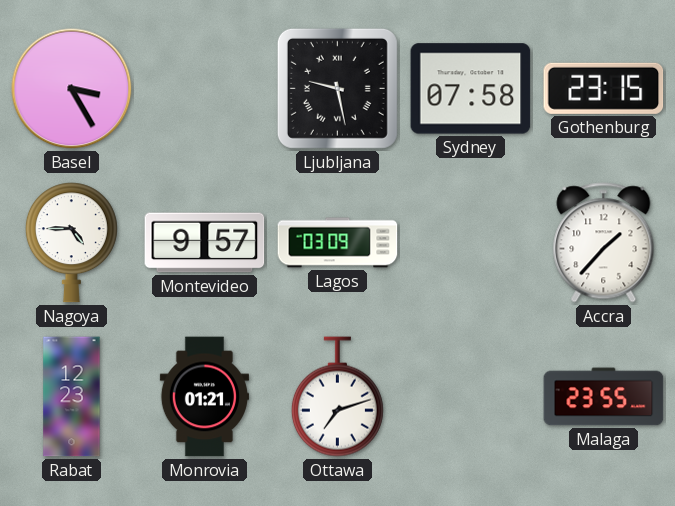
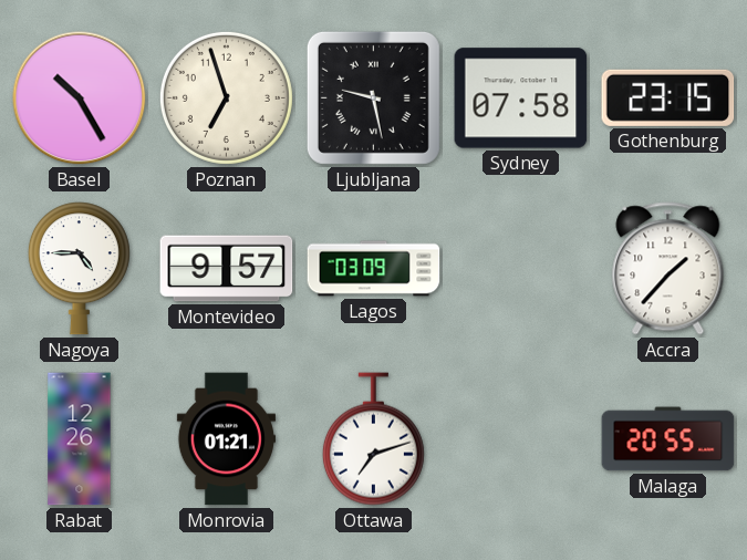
Basel: 3:25 -> 10:25 (80, 98)
Poznan: none -> 6:57 (226, 97)
Rabat: 12:23 -> 12:26 (80, 439)
Malaga: 23:55 -> 20:55 (668, 439)
